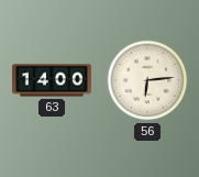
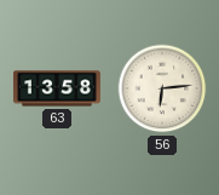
63: 14:00 -> 13:58 (57, 88)
